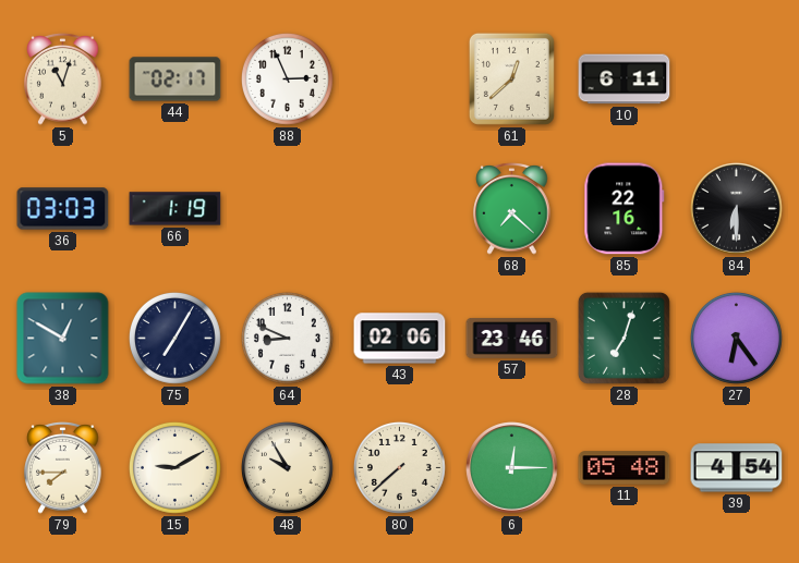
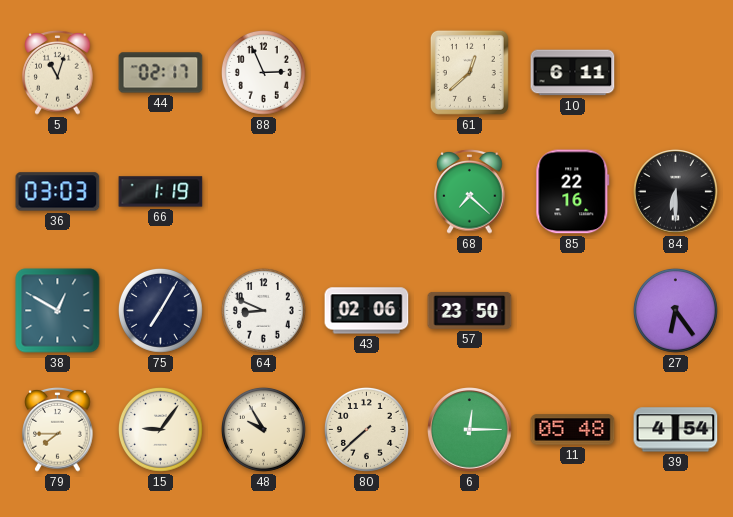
57: 23:46 -> 23:50 (470, 310)
28: 7:03 -> none (624, 338)
15: 9:10 -> 9:06 (160, 429)
